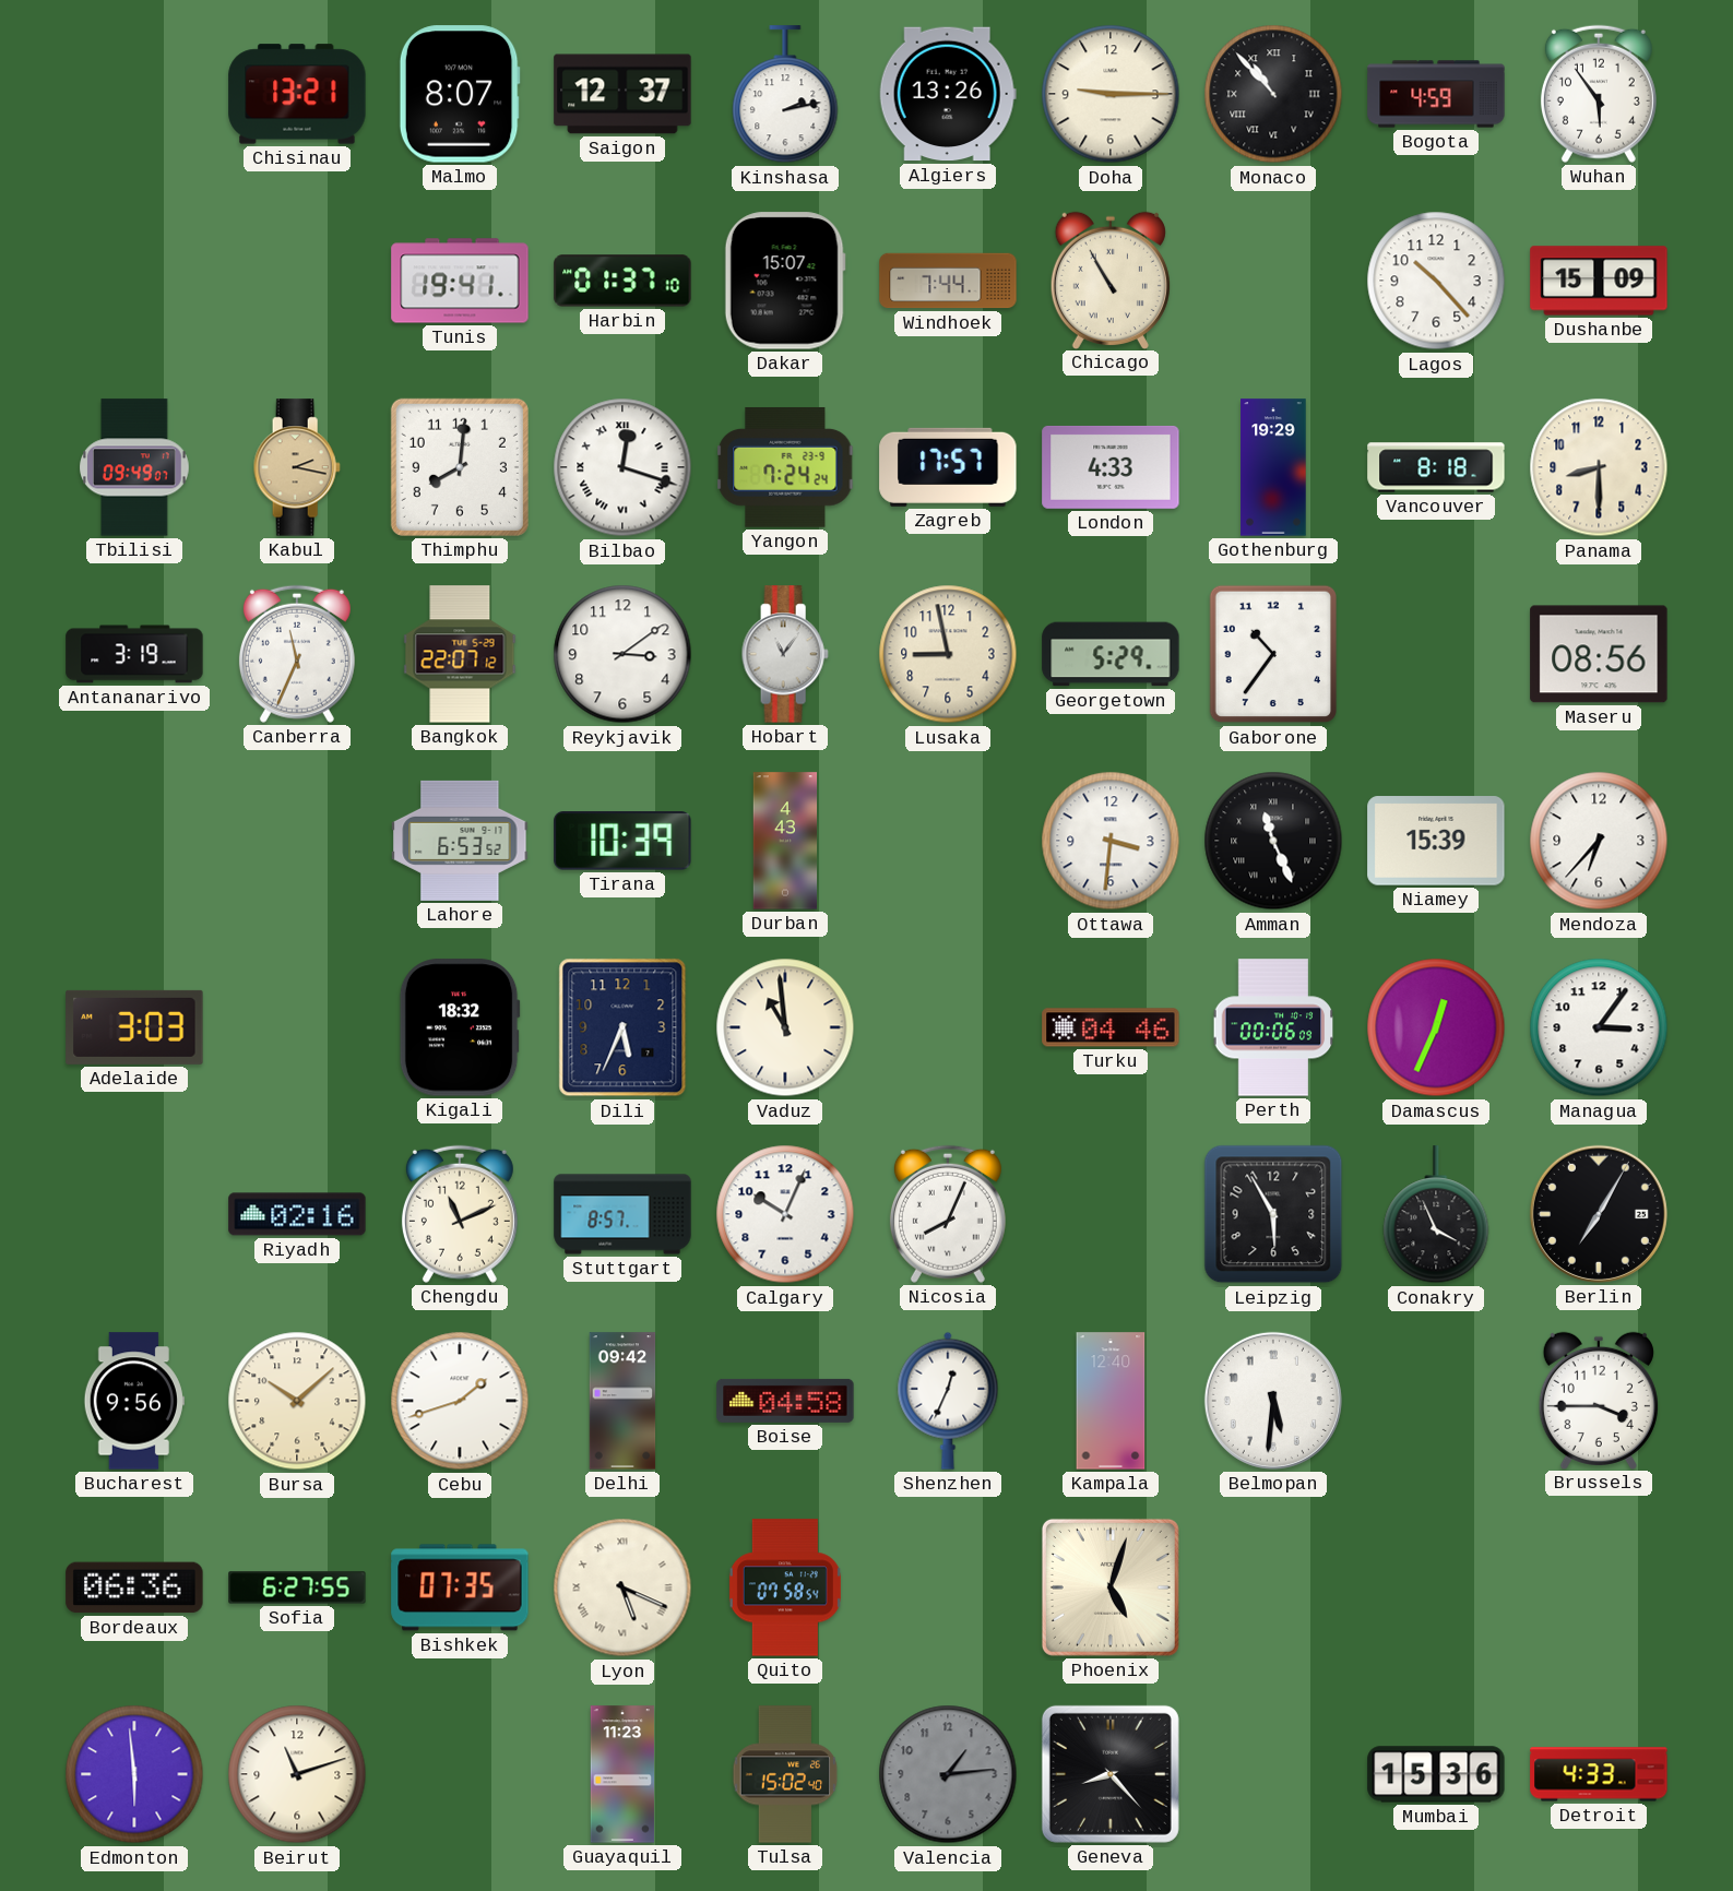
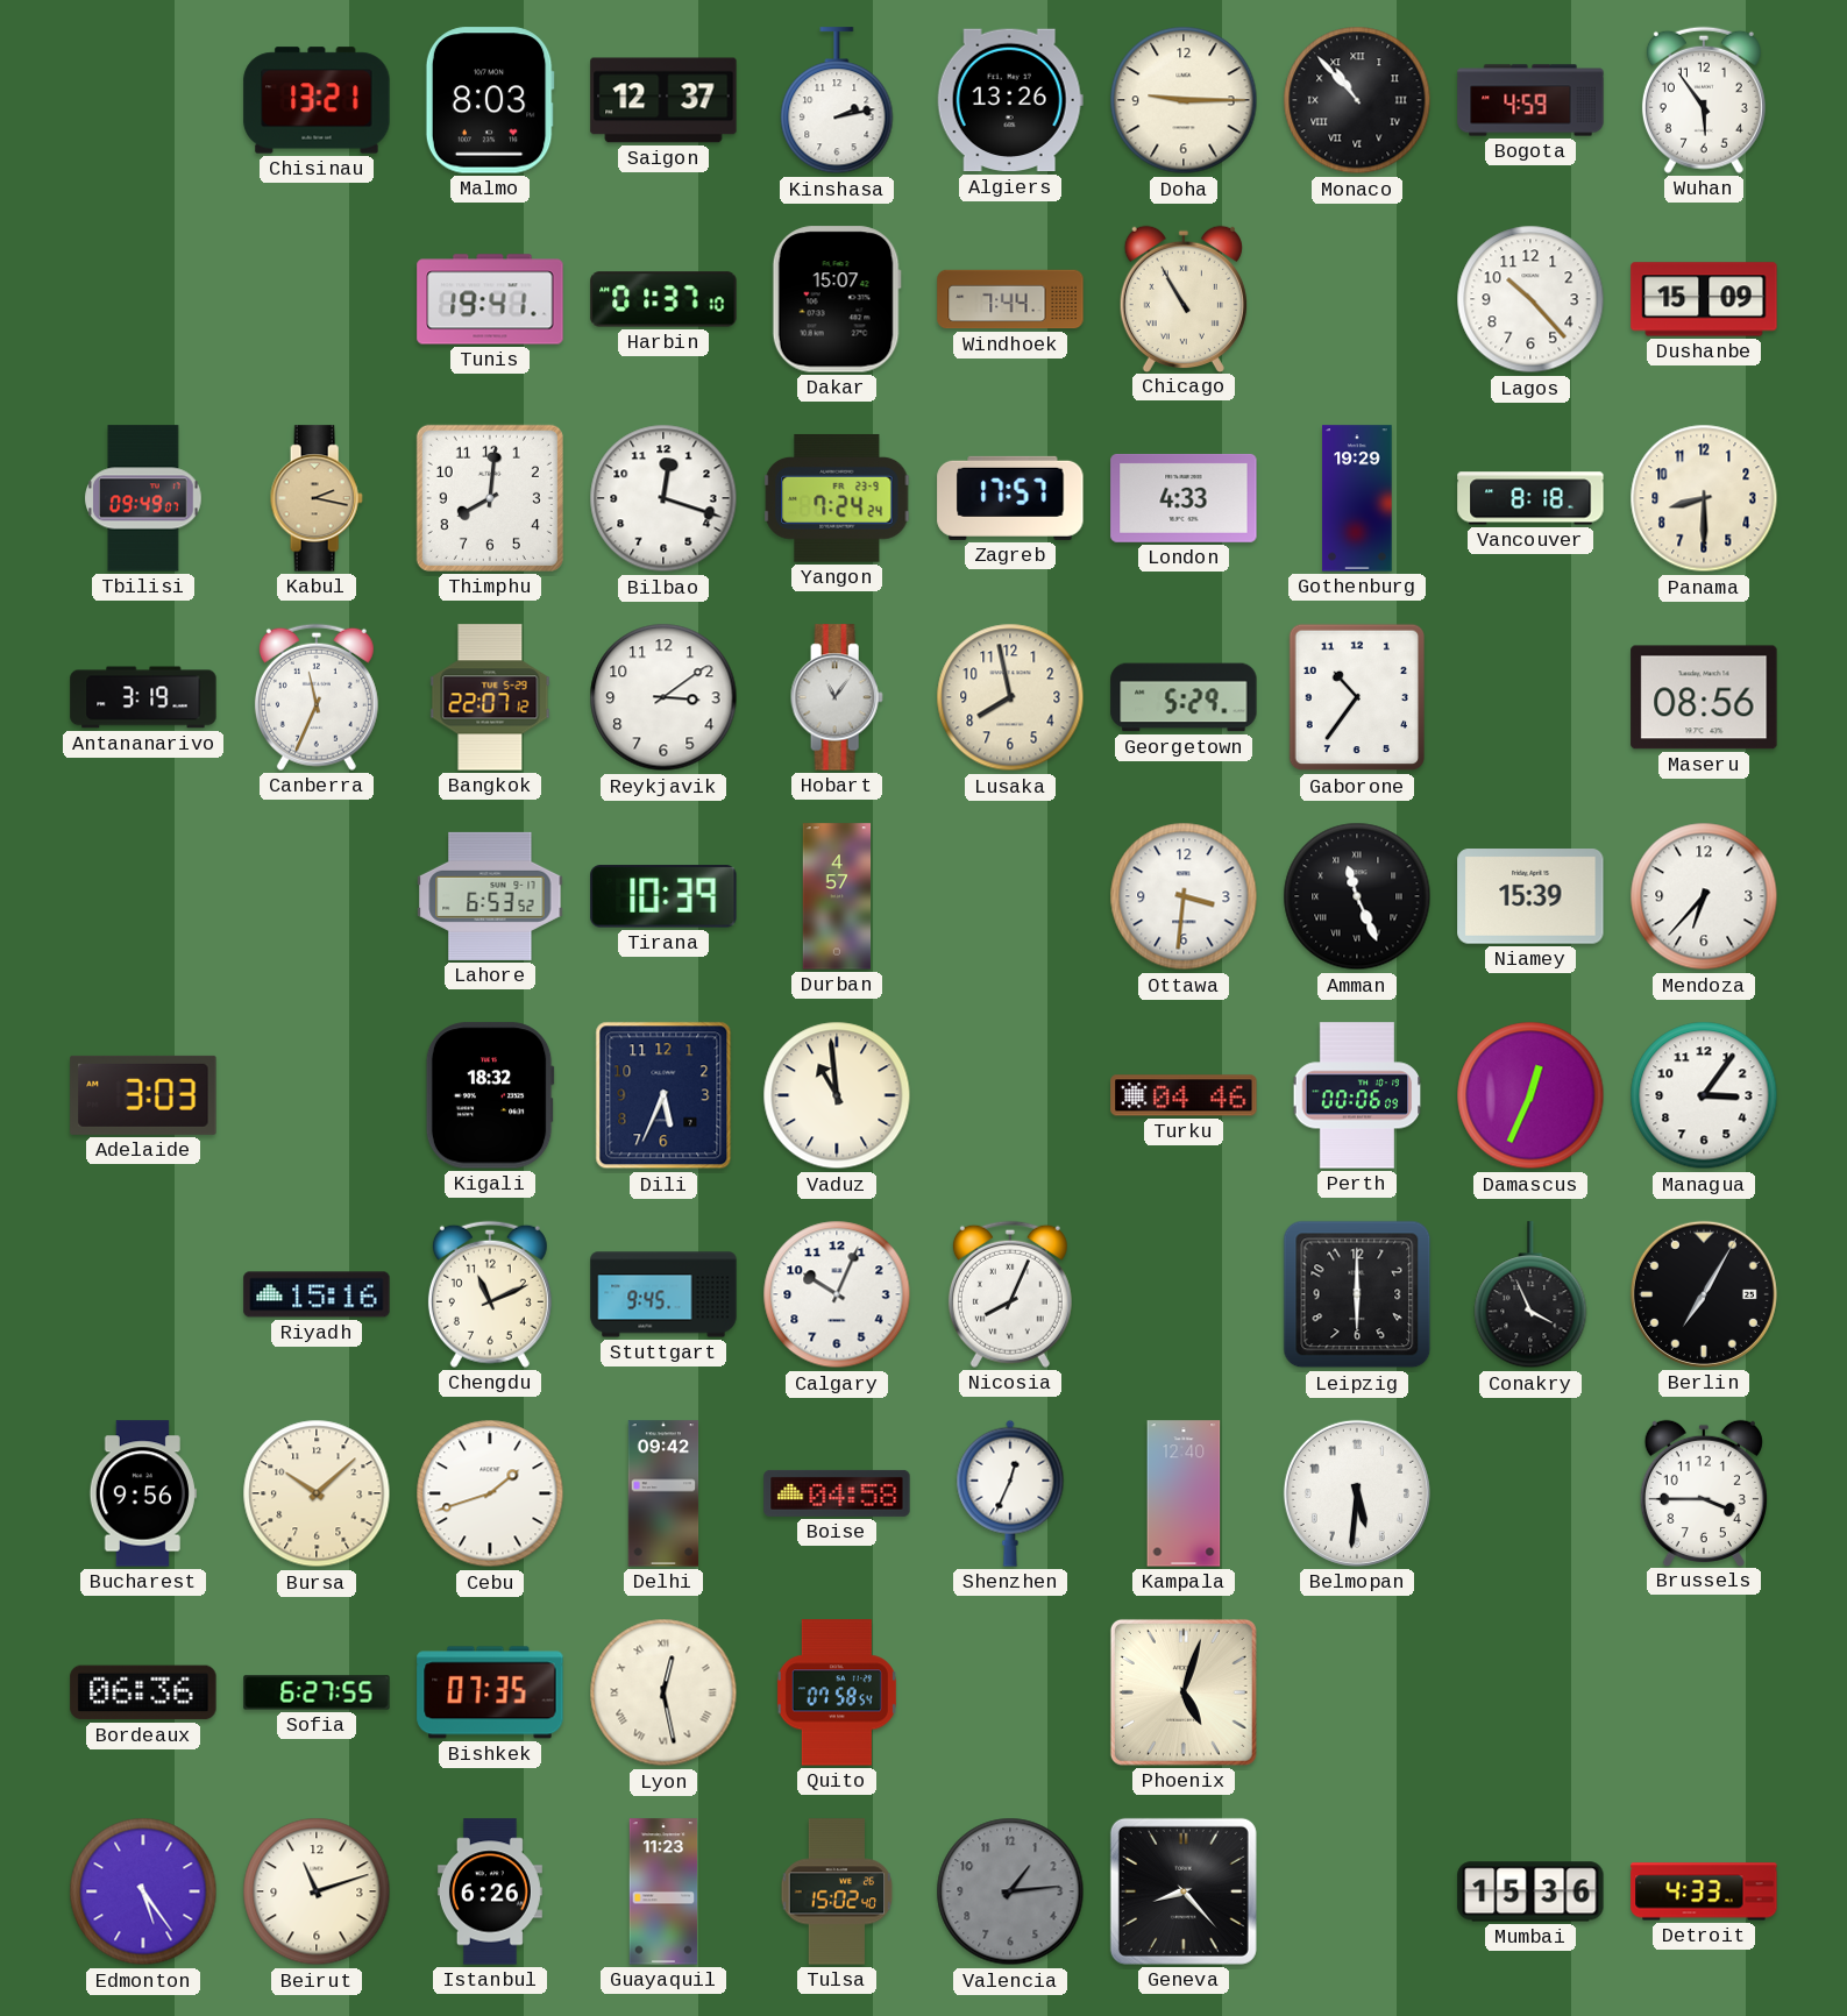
Malmo: 8:07 -> 8:03 (490, 100)
Bilbao numerals: Roman -> Arabic (663, 498)
Lusaka: 8:58 -> 7:58 (1010, 697)
Durban: 4:43 -> 4:57 (837, 896)
Riyadh: 02:16 -> 15:16 (317, 1294)
Stuttgart: 8:57 -> 9:45 (663, 1294)
Leipzig: 5:55 -> 6:00 (1357, 1294)
Lyon: 5:19 -> 12:28 (663, 1692)
Edmonton: 5:59 -> 5:24 (143, 1891)
Istanbul: none -> 6:26 (490, 1891)
